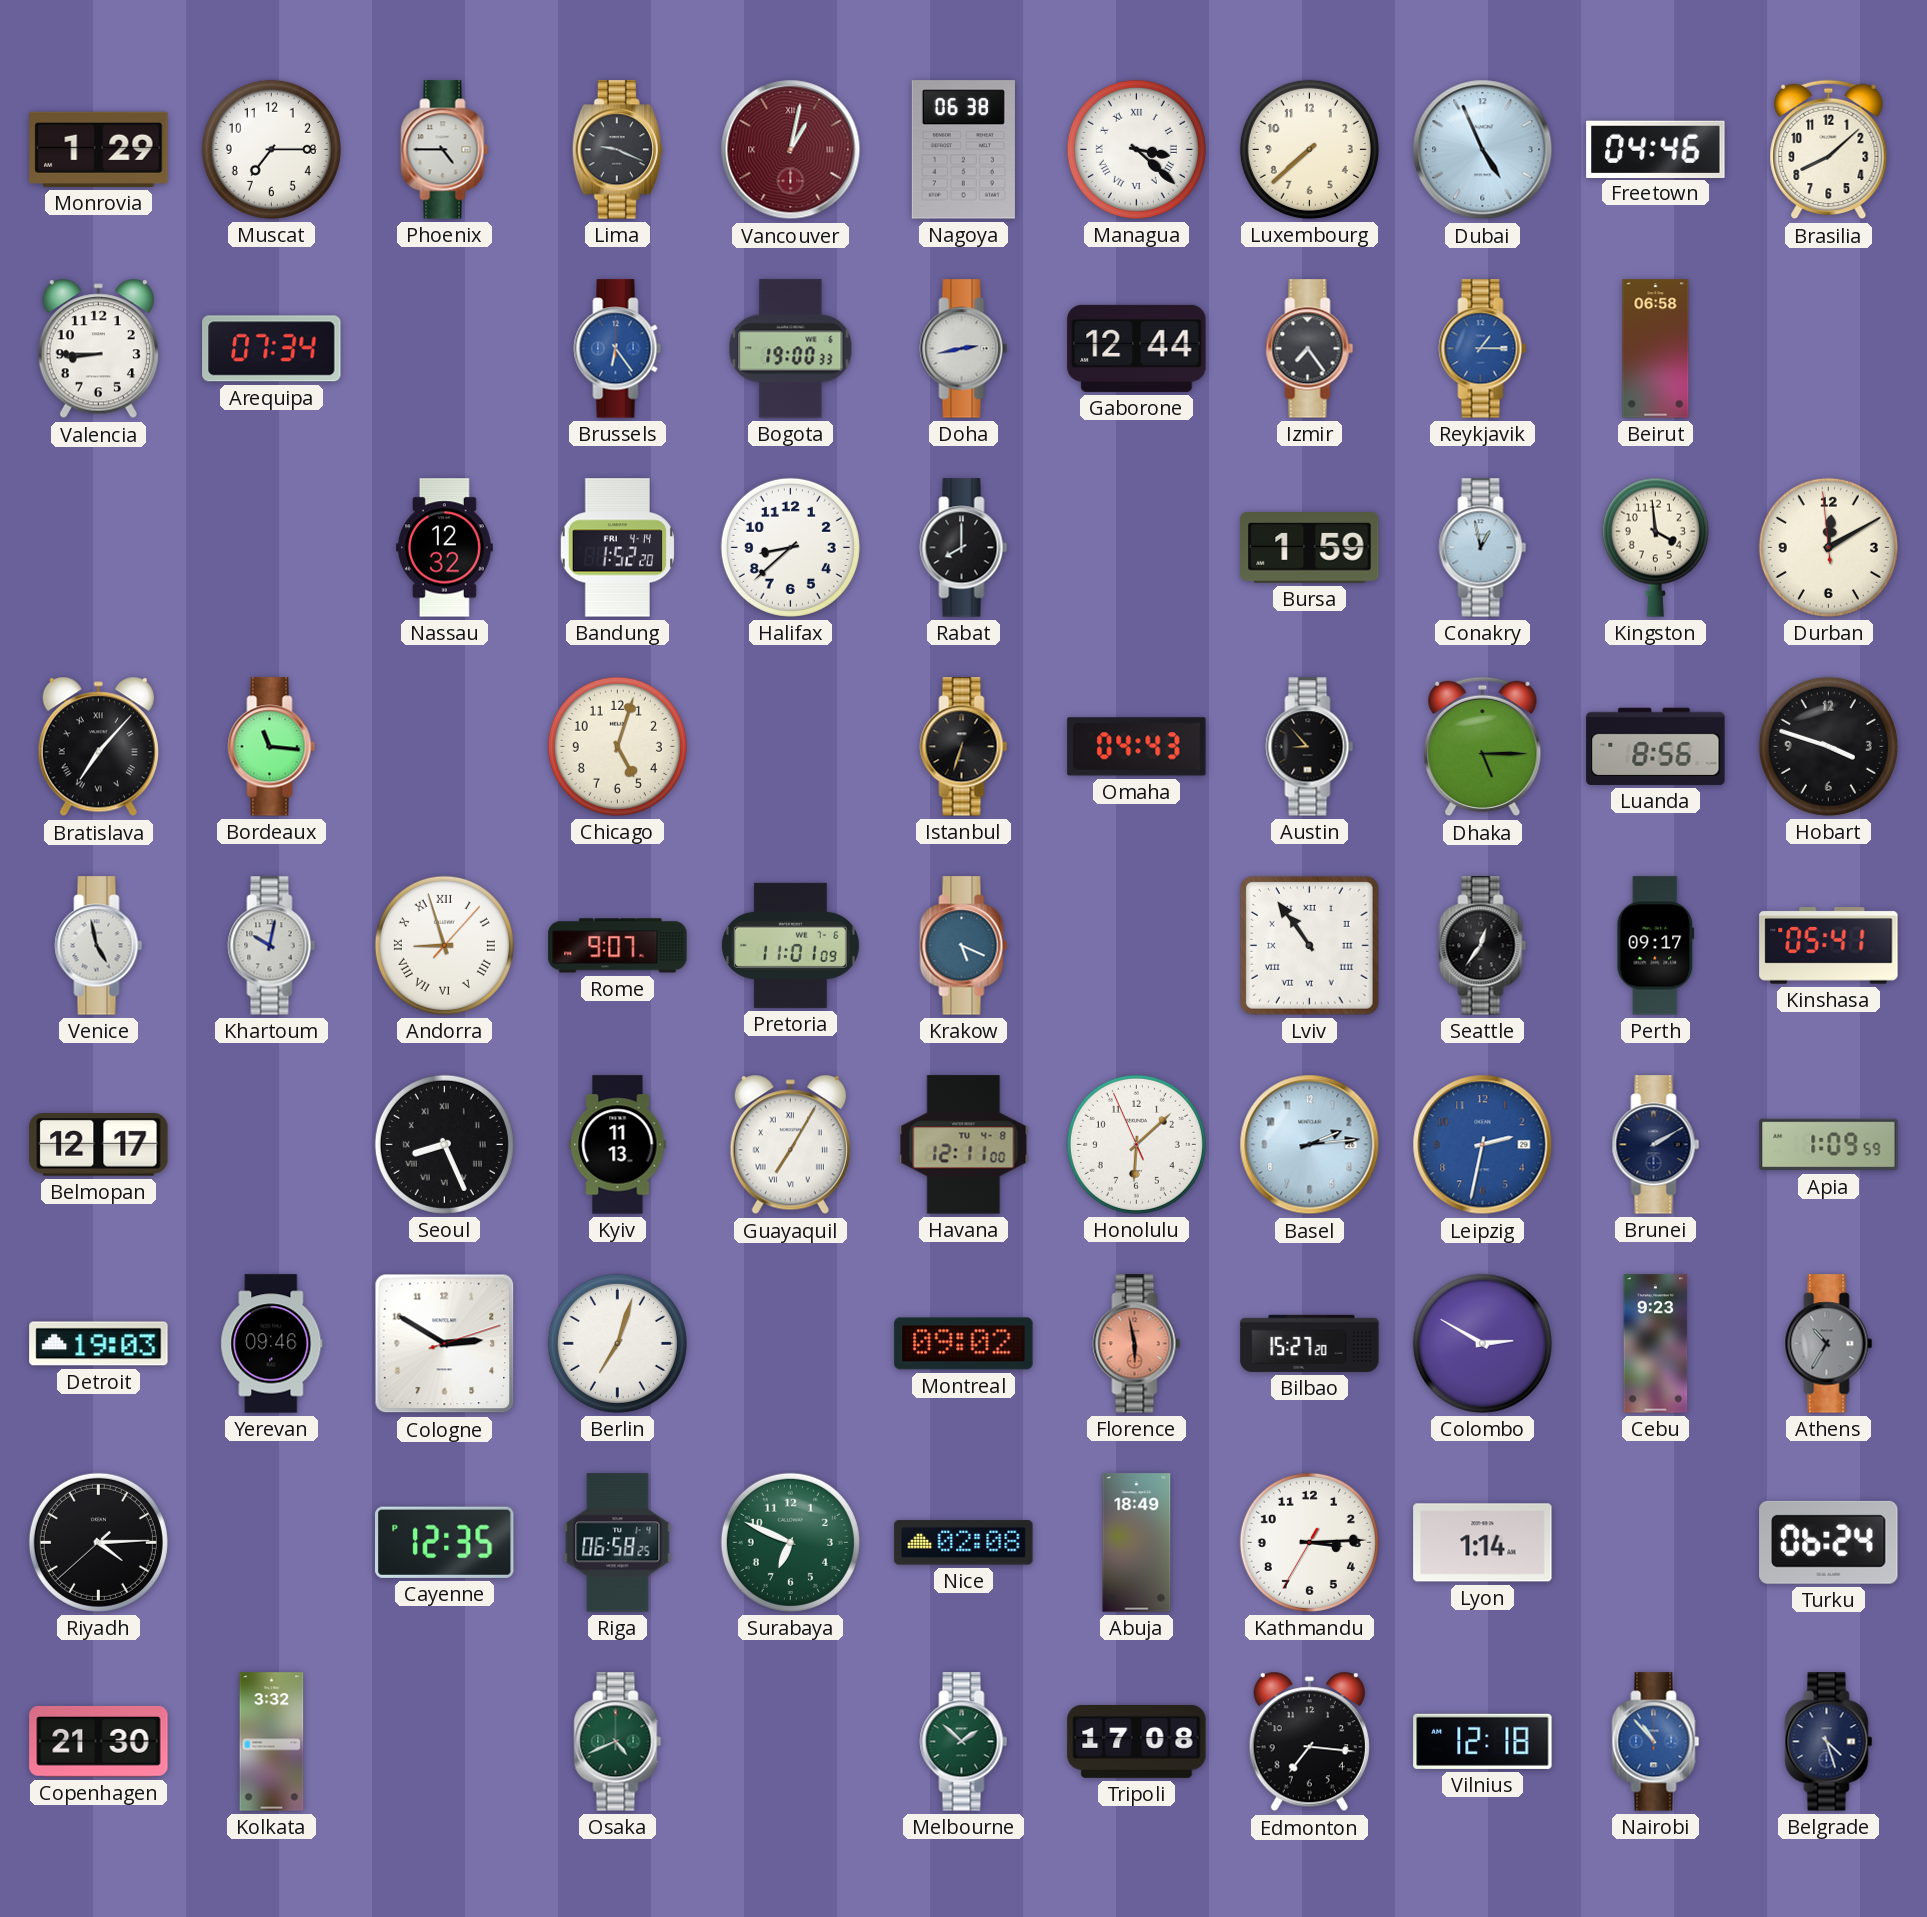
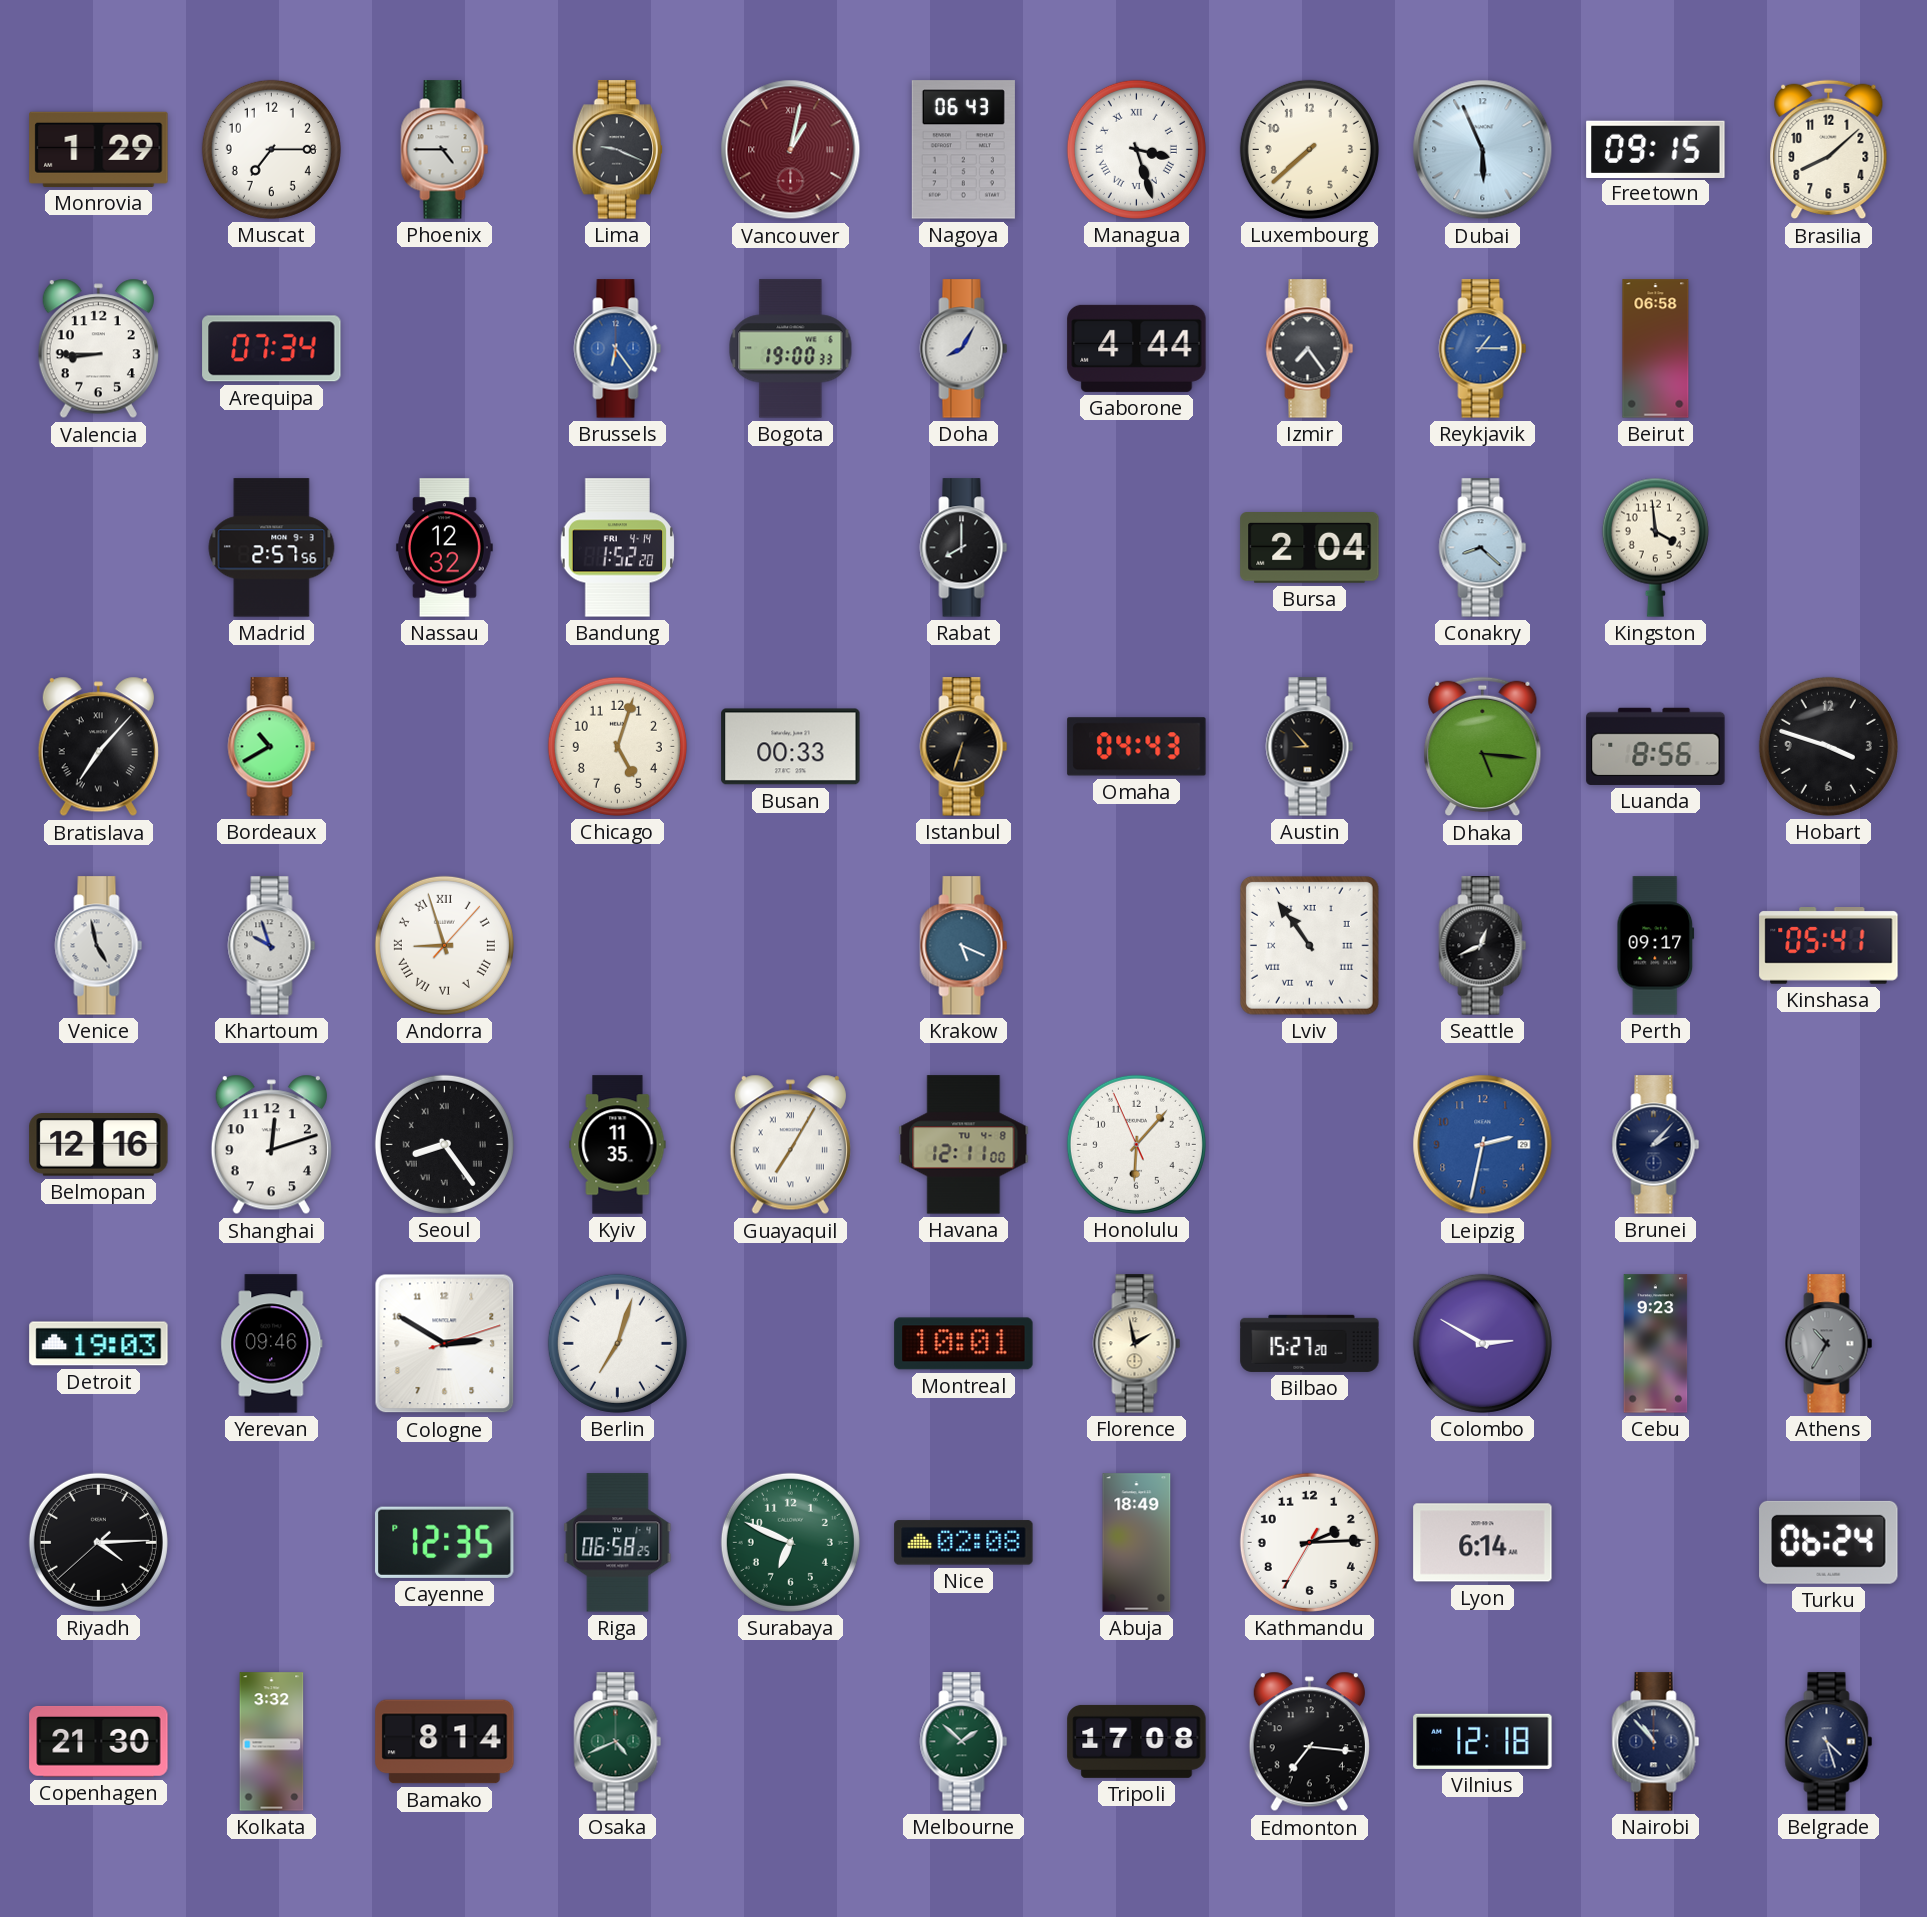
Nagoya: 06:38 -> 06:43 (963, 150)
Managua: 3:22 -> 3:27 (1136, 149)
Dubai: 4:56 -> 5:56 (1483, 150)
Freetown: 04:46 -> 09:15 (1656, 149)
Doha: 2:43 -> 8:05 (964, 349)
Gaborone: 12:44 -> 4:44 (1137, 348)
Madrid: none -> 2:57 (272, 548)
Halifax: 8:38 -> none (790, 547)
Bursa: 1:59 -> 2:04 (1310, 548)
Conakry: 12:58 -> 8:22 (1483, 548)
Durban: 12:09 -> none (1828, 547)
Bordeaux: 11:16 -> 10:40 (272, 747)
Busan: none -> 00:33 (791, 747)
Dhaka: 5:15 -> 5:16 (1483, 747)
Khartoum: 10:02 -> 9:57 (272, 946)
Rome: 9:07 -> none (618, 946)
Pretoria: 11:01 -> none (790, 945)
Seattle: 12:36 -> 12:41 (1483, 946)
Belmopan: 12:17 -> 12:16 (99, 1145)
Shanghai: none -> 12:12 (271, 1145)
Seoul: 8:26 -> 8:24 (444, 1144)
Kyiv: 11:13 -> 11:35 (618, 1145)
Honolulu: 6:07 -> 6:06 (1136, 1144)
Basel: 2:14 -> none (1310, 1145)
Brunei: 2:10 -> 2:07 (1656, 1145)
Apia: 1:09 -> none (1829, 1145)
Montreal: 09:02 -> 10:01 (964, 1344)
Florence: 5:58 -> 1:58 (1137, 1344)
Florence dial: salmon -> cream (1137, 1344)
Kathmandu: 3:14 -> 2:14 (1309, 1542)
Lyon: 1:14 -> 6:14 (1483, 1543)
Bamako: none -> 8:14 (445, 1742)
Nairobi dial: blue -> navy (1656, 1742)
